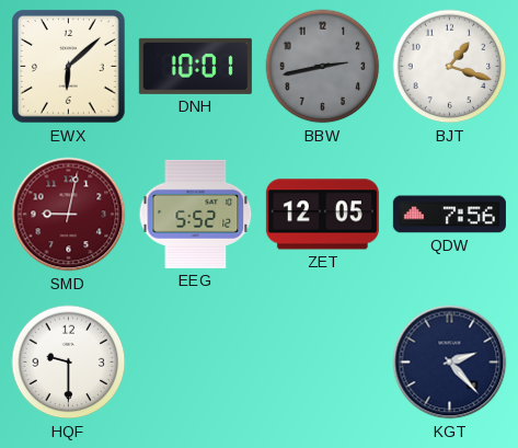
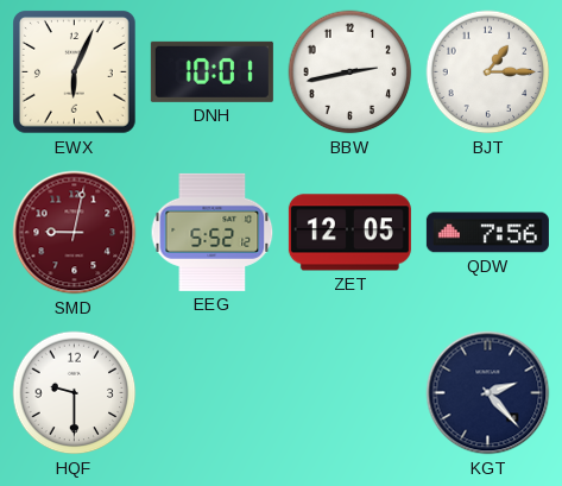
EWX: 6:08 -> 6:04 (75, 72)
BBW dial: grey -> white (351, 72)
BJT: 1:18 -> 1:15 (488, 72)
